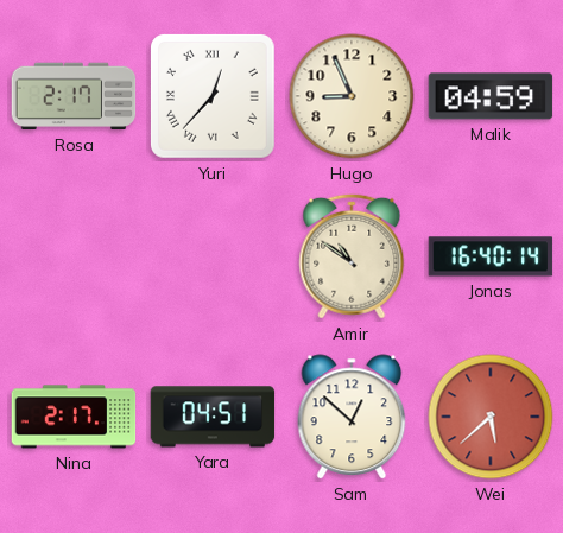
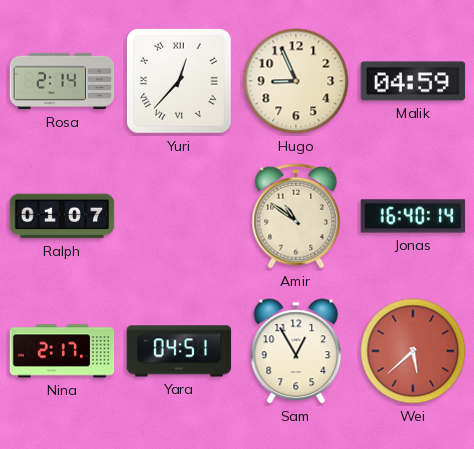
Rosa: 2:17 -> 2:14 (62, 81)
Ralph: none -> 01:07 (62, 216)
Sam: 12:52 -> 12:55 (296, 351)
